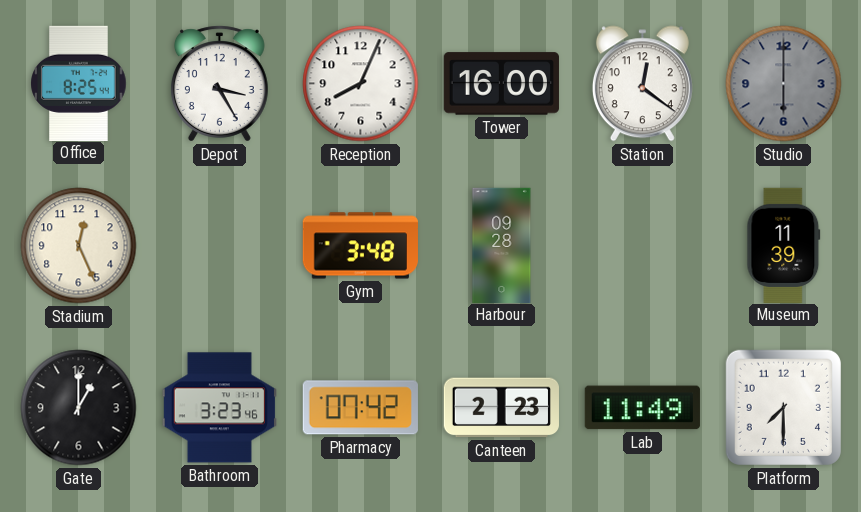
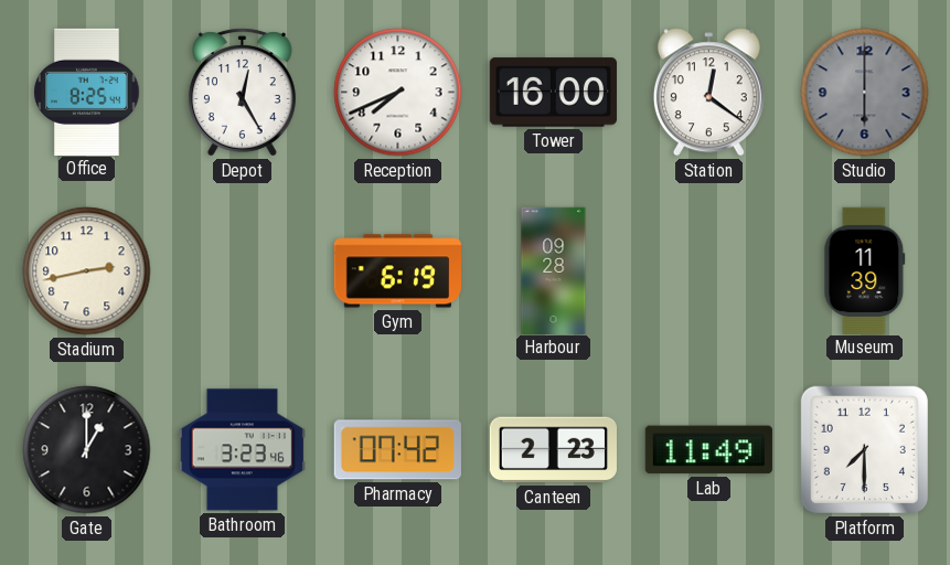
Depot: 3:25 -> 12:25 (242, 93)
Reception: 8:04 -> 7:41 (398, 93)
Stadium: 12:26 -> 2:43 (87, 271)
Gym: 3:48 -> 6:19 (397, 271)
